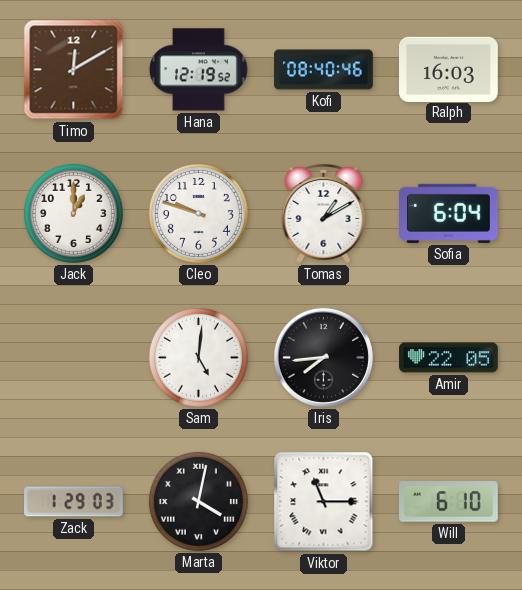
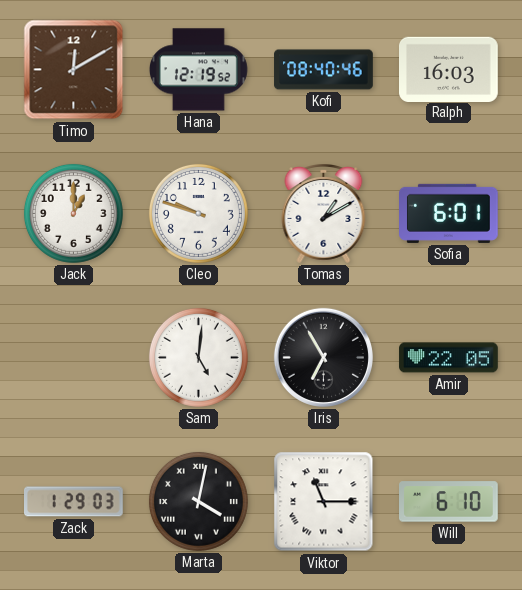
Sofia: 6:04 -> 6:01 (449, 213)
Iris: 7:44 -> 6:55 (323, 357)
